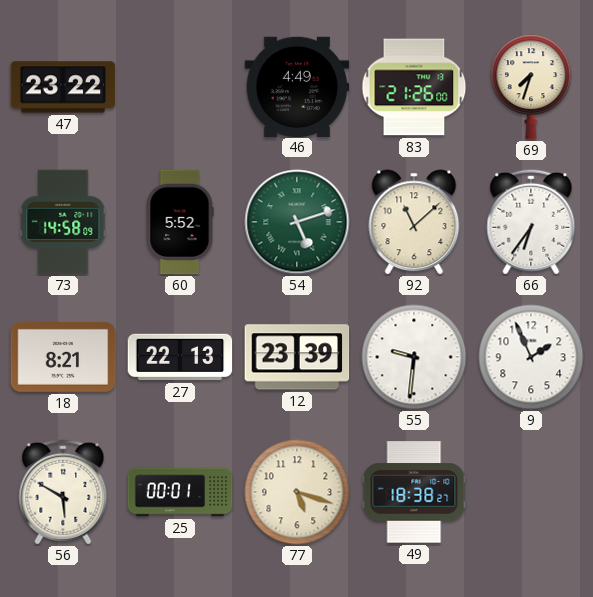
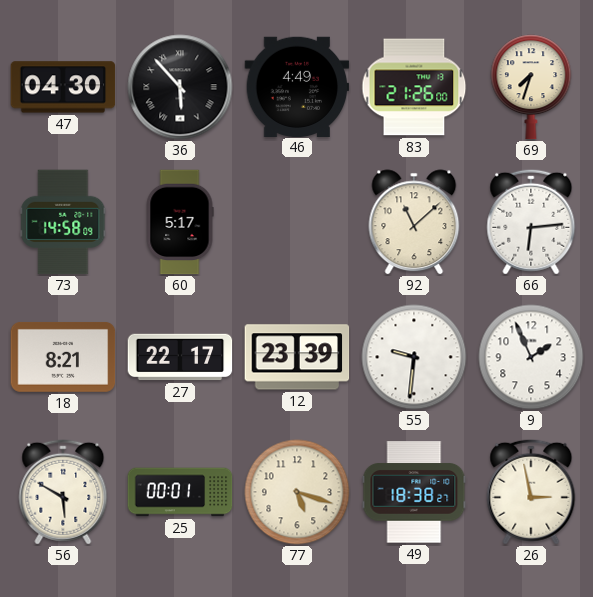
47: 23:22 -> 04:30 (63, 87)
36: none -> 5:53 (180, 87)
60: 5:52 -> 5:17 (180, 222)
54: 5:12 -> none (297, 222)
66: 6:36 -> 6:14 (531, 222)
27: 22:13 -> 22:17 (180, 357)
26: none -> 2:58 (531, 492)
